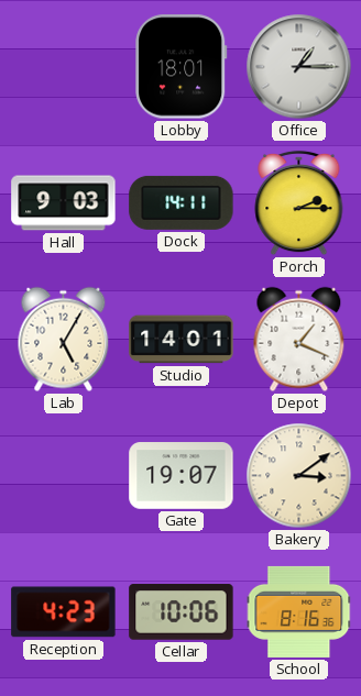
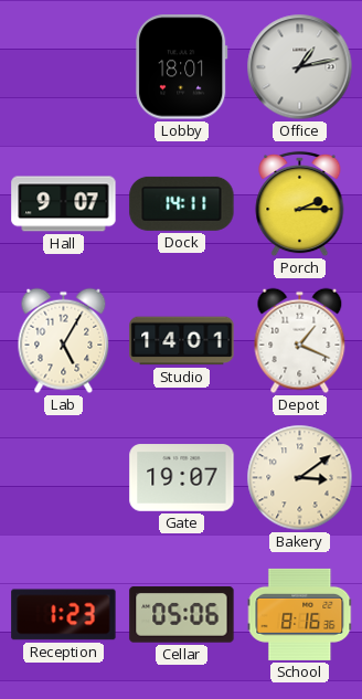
Office: 1:15 -> 1:13 (300, 67)
Hall: 9:03 -> 9:07 (64, 204)
Reception: 4:23 -> 1:23 (64, 615)
Cellar: 10:06 -> 05:06 (182, 615)
